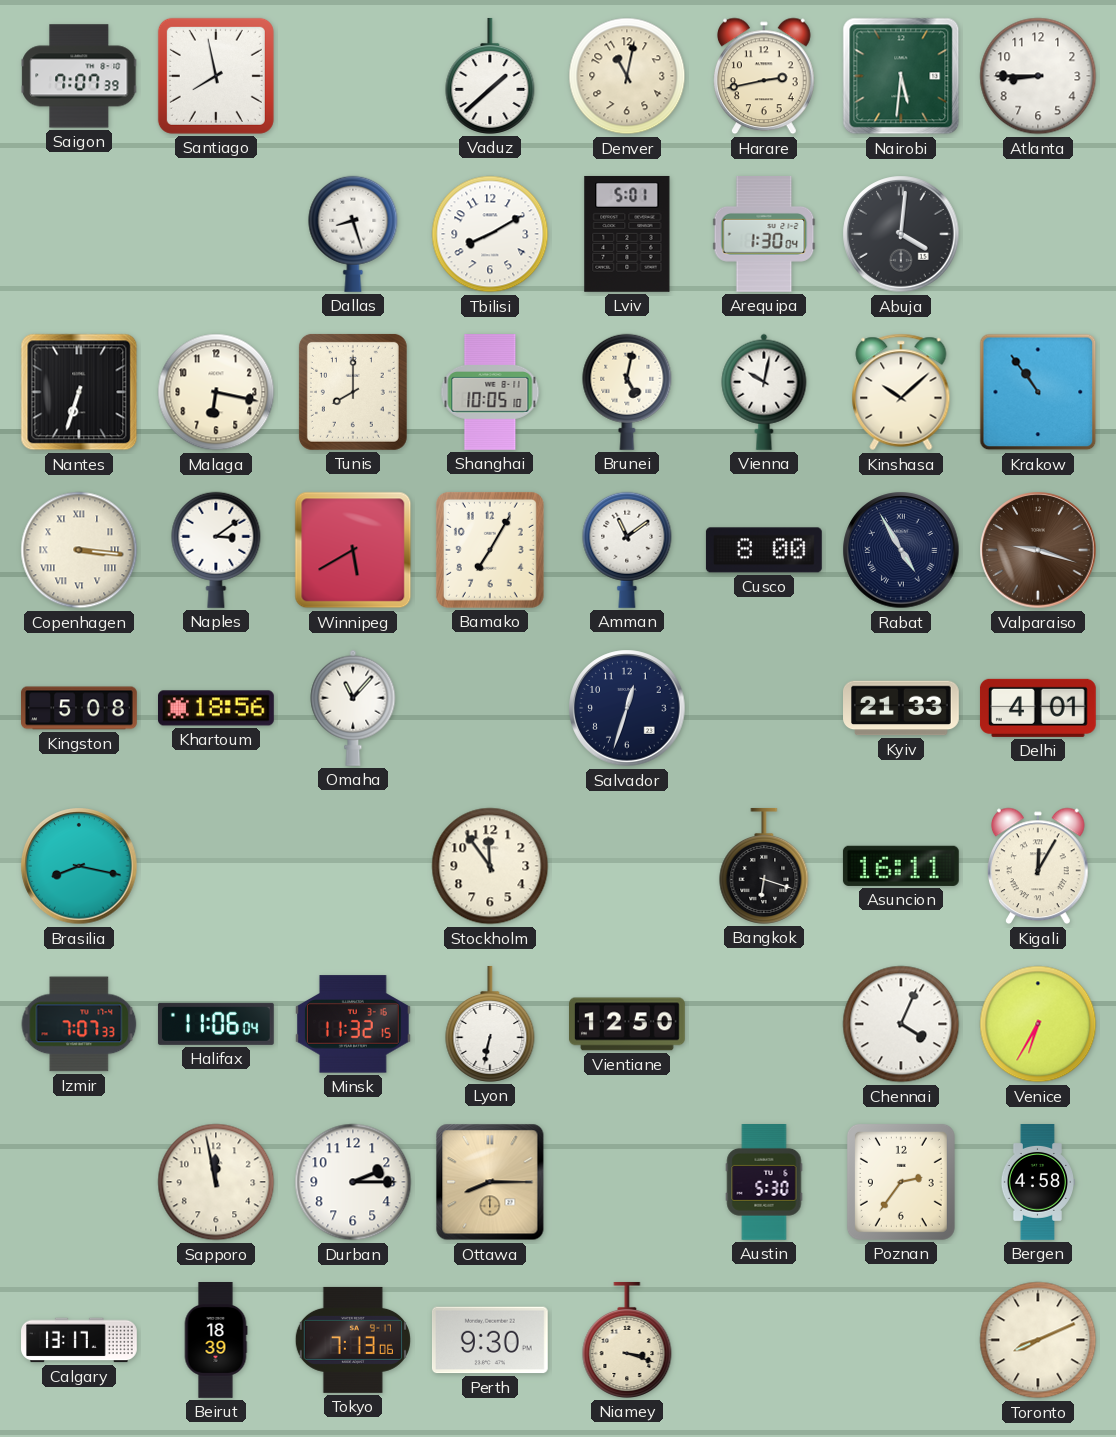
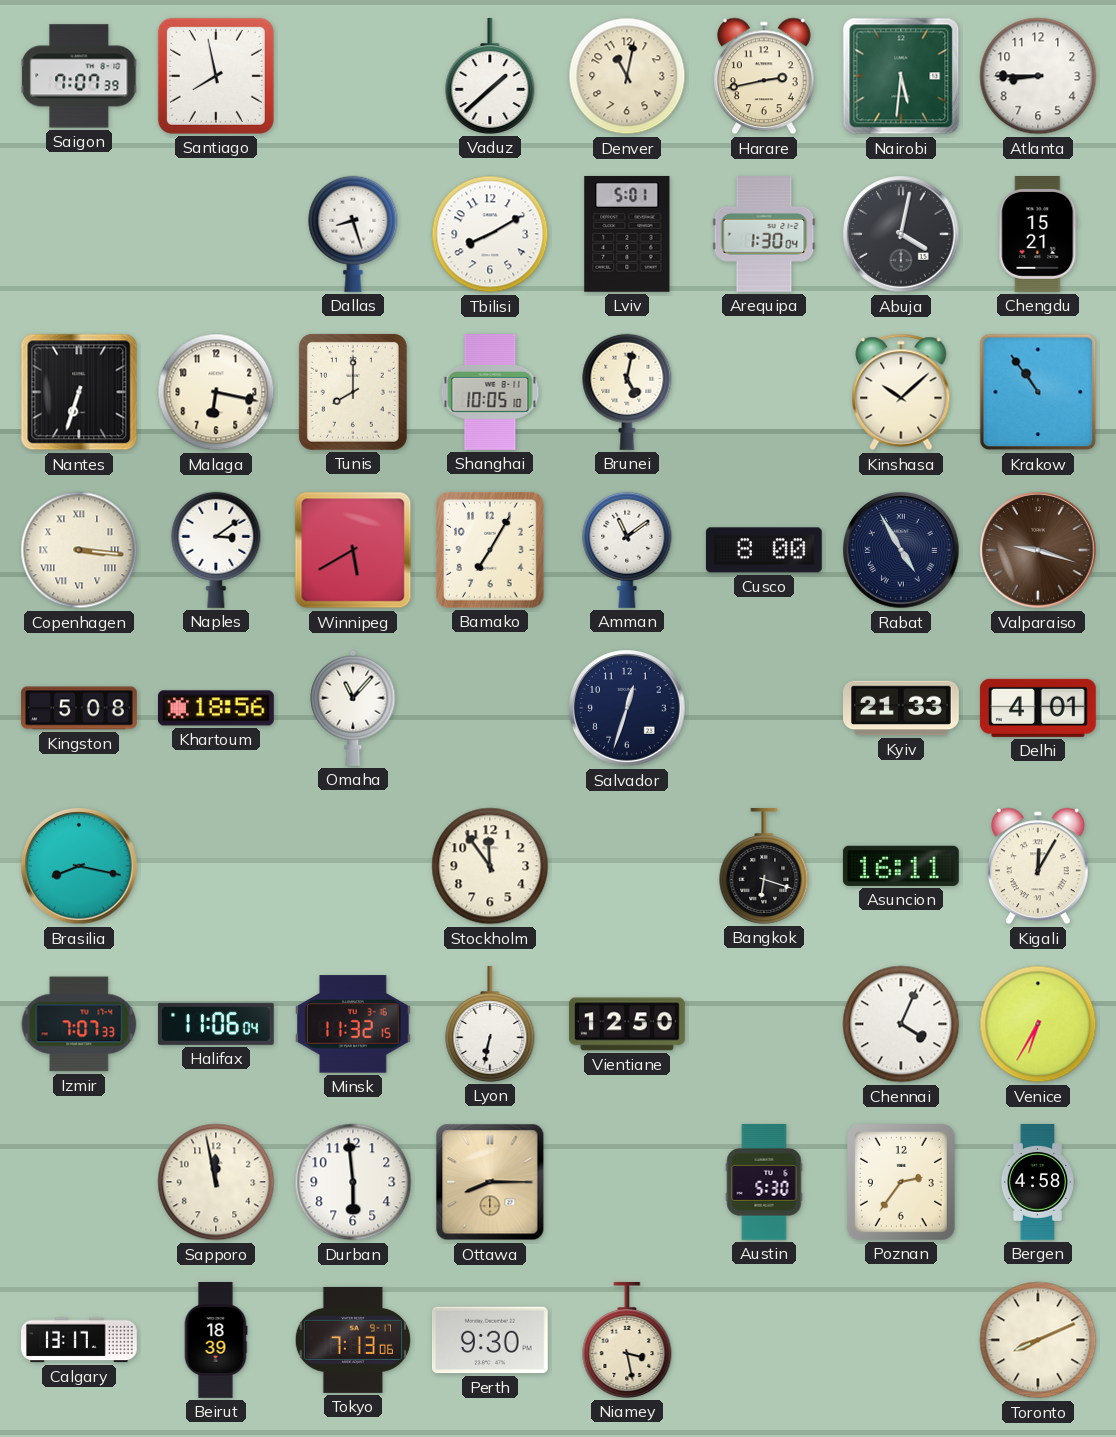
Abuja: 4:01 -> 4:02 (901, 234)
Chengdu: none -> 15:21 (1038, 235)
Vienna: 10:02 -> none (764, 392)
Durban: 2:15 -> 5:59 (353, 1182)
Niamey: 3:18 -> 3:28 (627, 1340)
